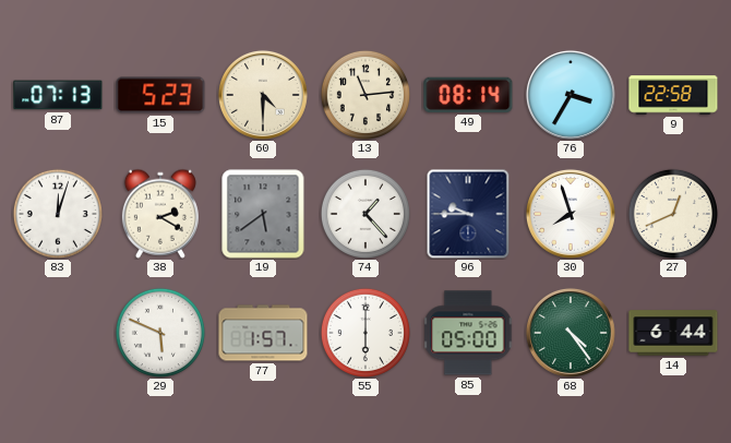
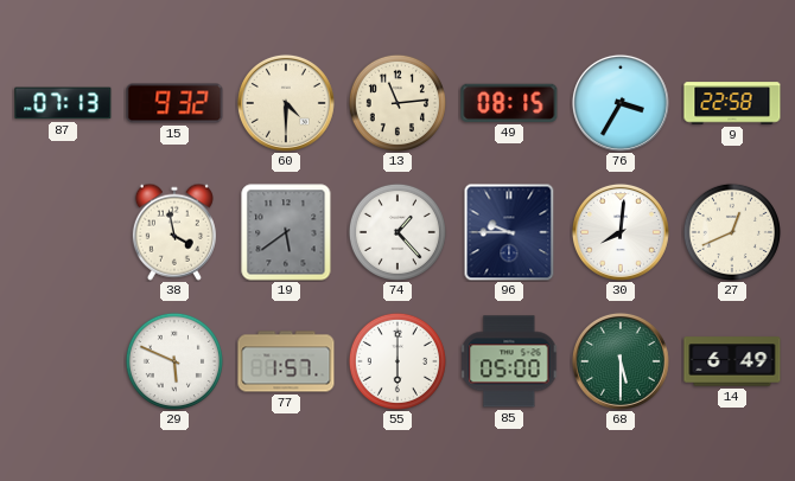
15: 5:23 -> 9:32 (174, 103)
49: 08:14 -> 08:15 (509, 103)
83: 12:03 -> none (58, 214)
38: 2:20 -> 3:58 (174, 232)
30: 7:57 -> 8:01 (621, 232)
68: 4:24 -> 5:30 (621, 361)
14: 6:44 -> 6:49 (732, 361)
